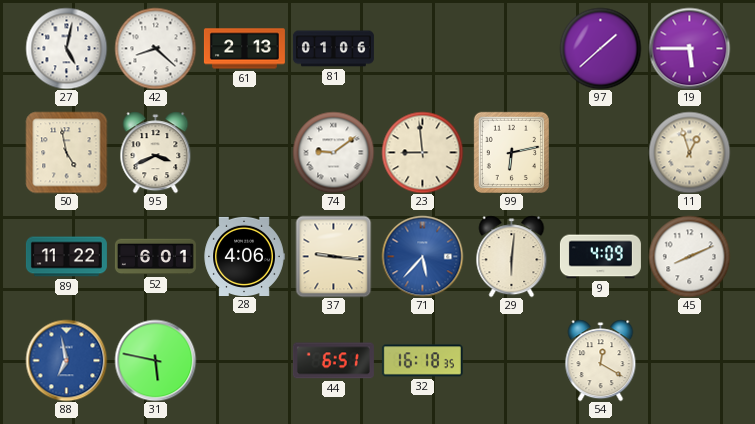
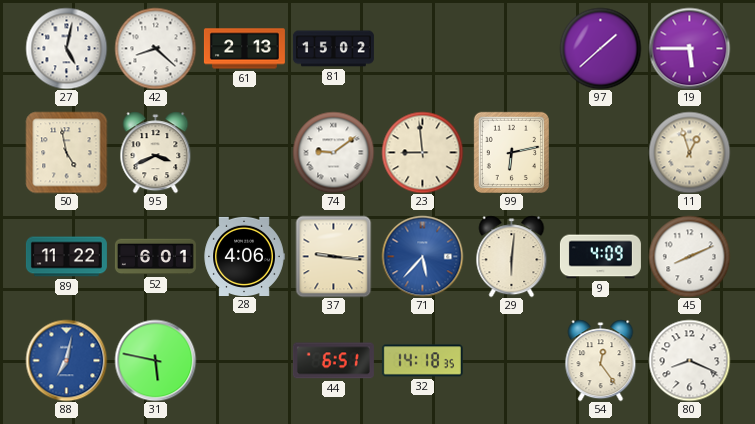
81: 01:06 -> 15:02 (333, 49)
88: 6:58 -> 7:02 (66, 360)
32: 16:18 -> 14:18 (422, 361)
54: 12:20 -> 12:24 (601, 360)
80: none -> 8:19 (689, 360)
